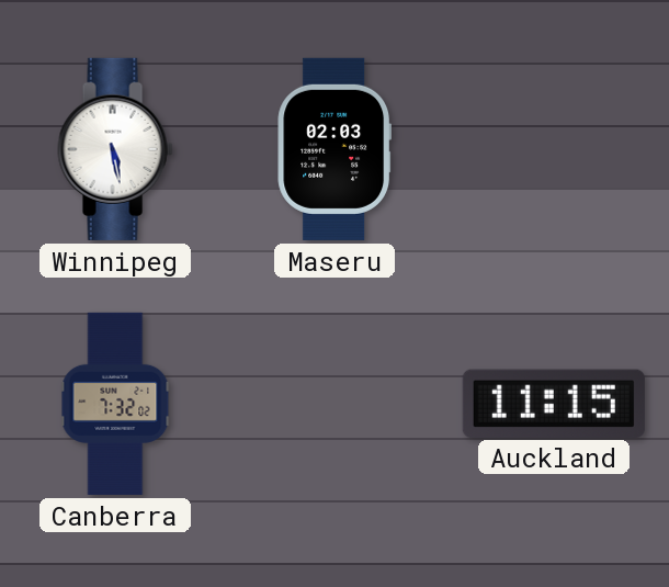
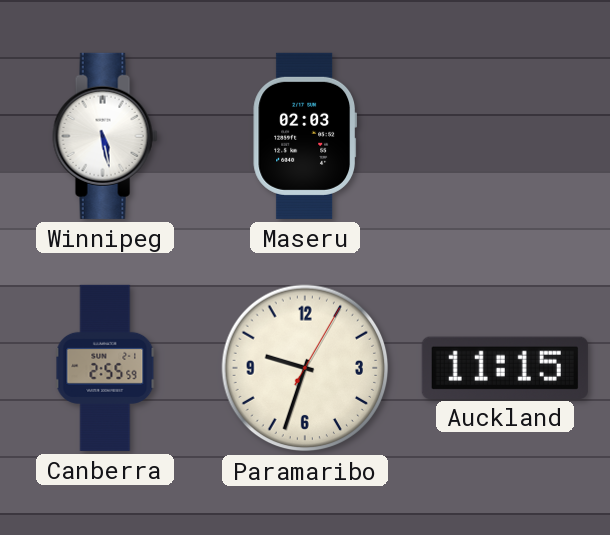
Canberra: 7:32 -> 2:55 (105, 368)
Paramaribo: none -> 9:33 (305, 368)
